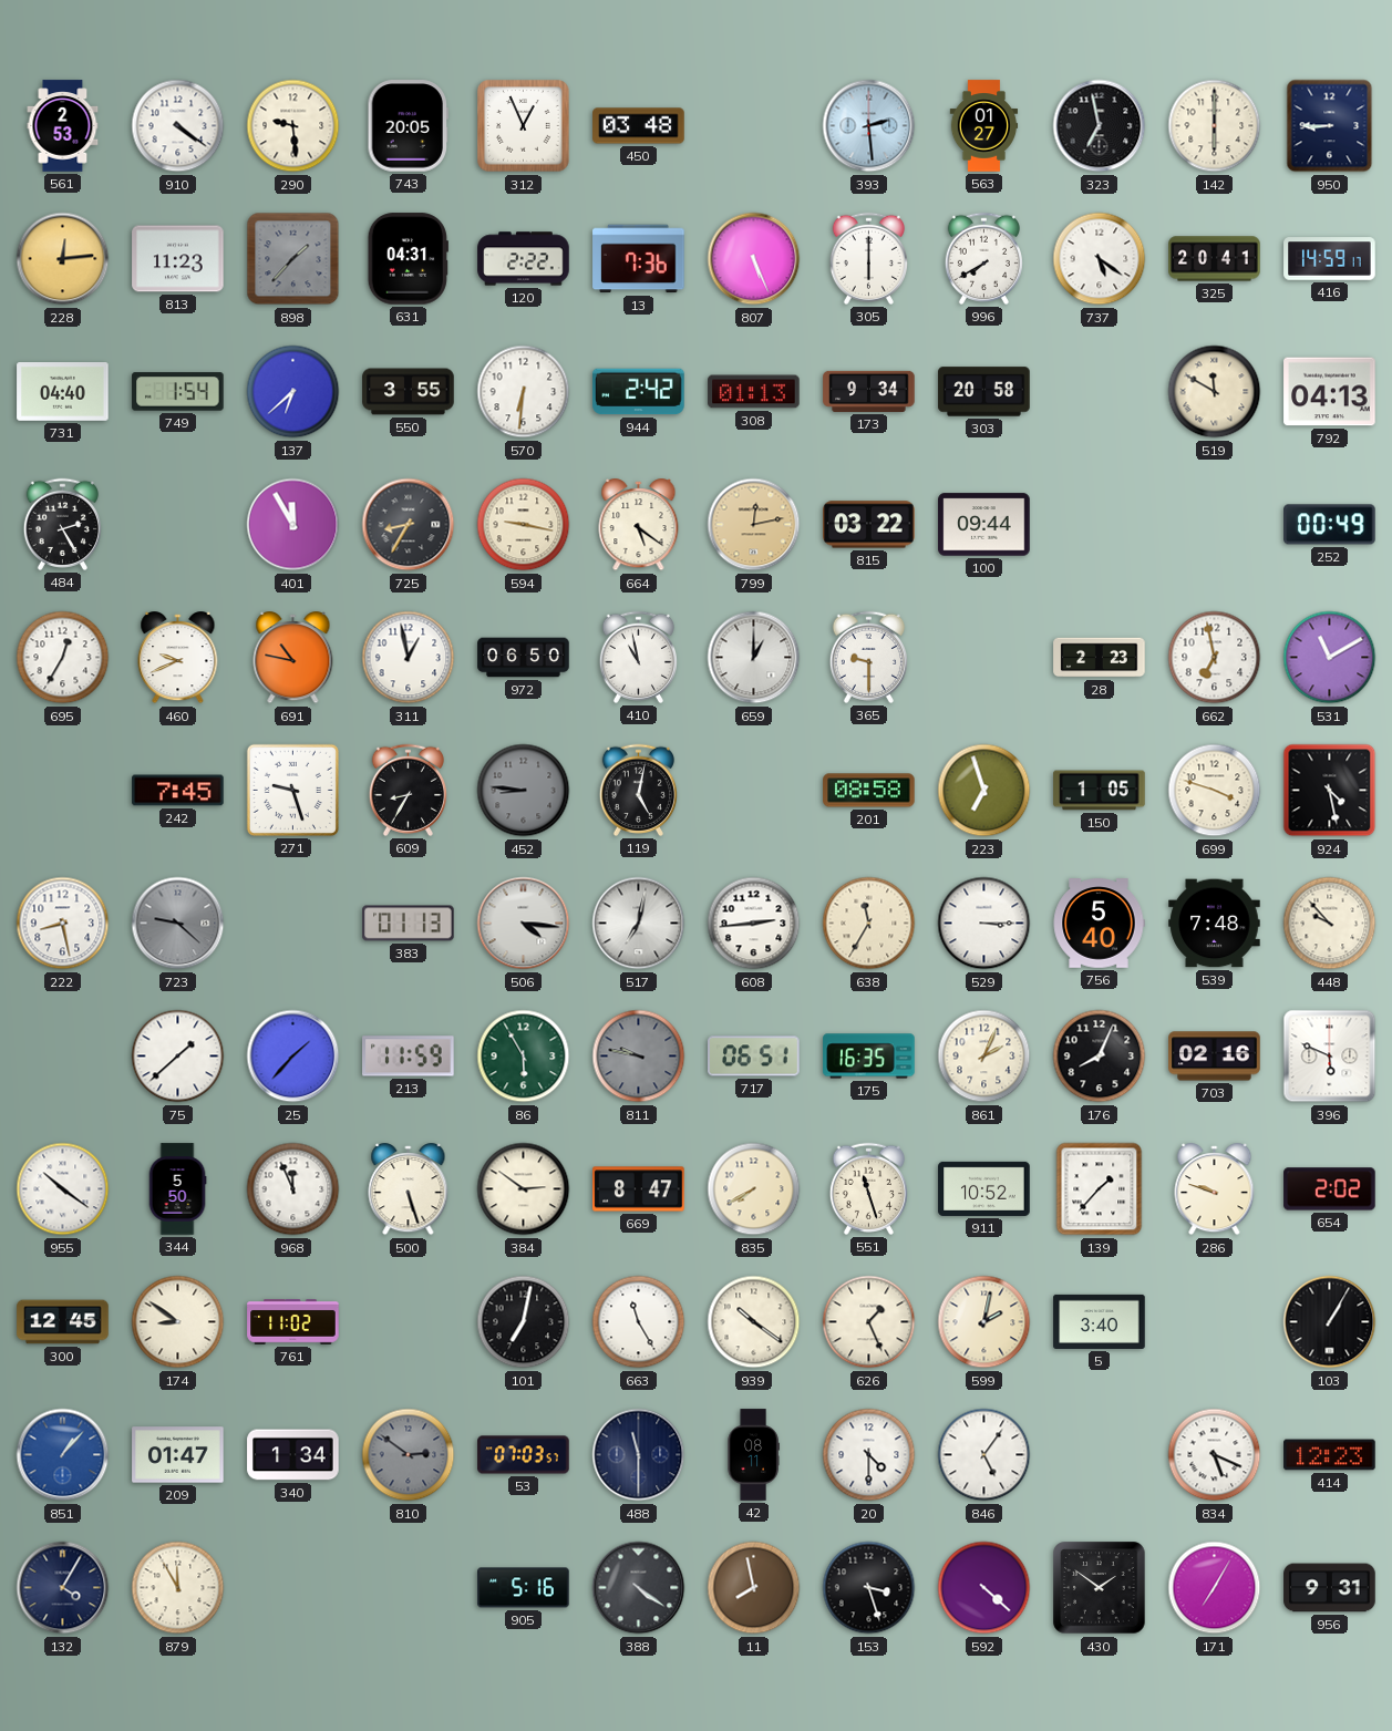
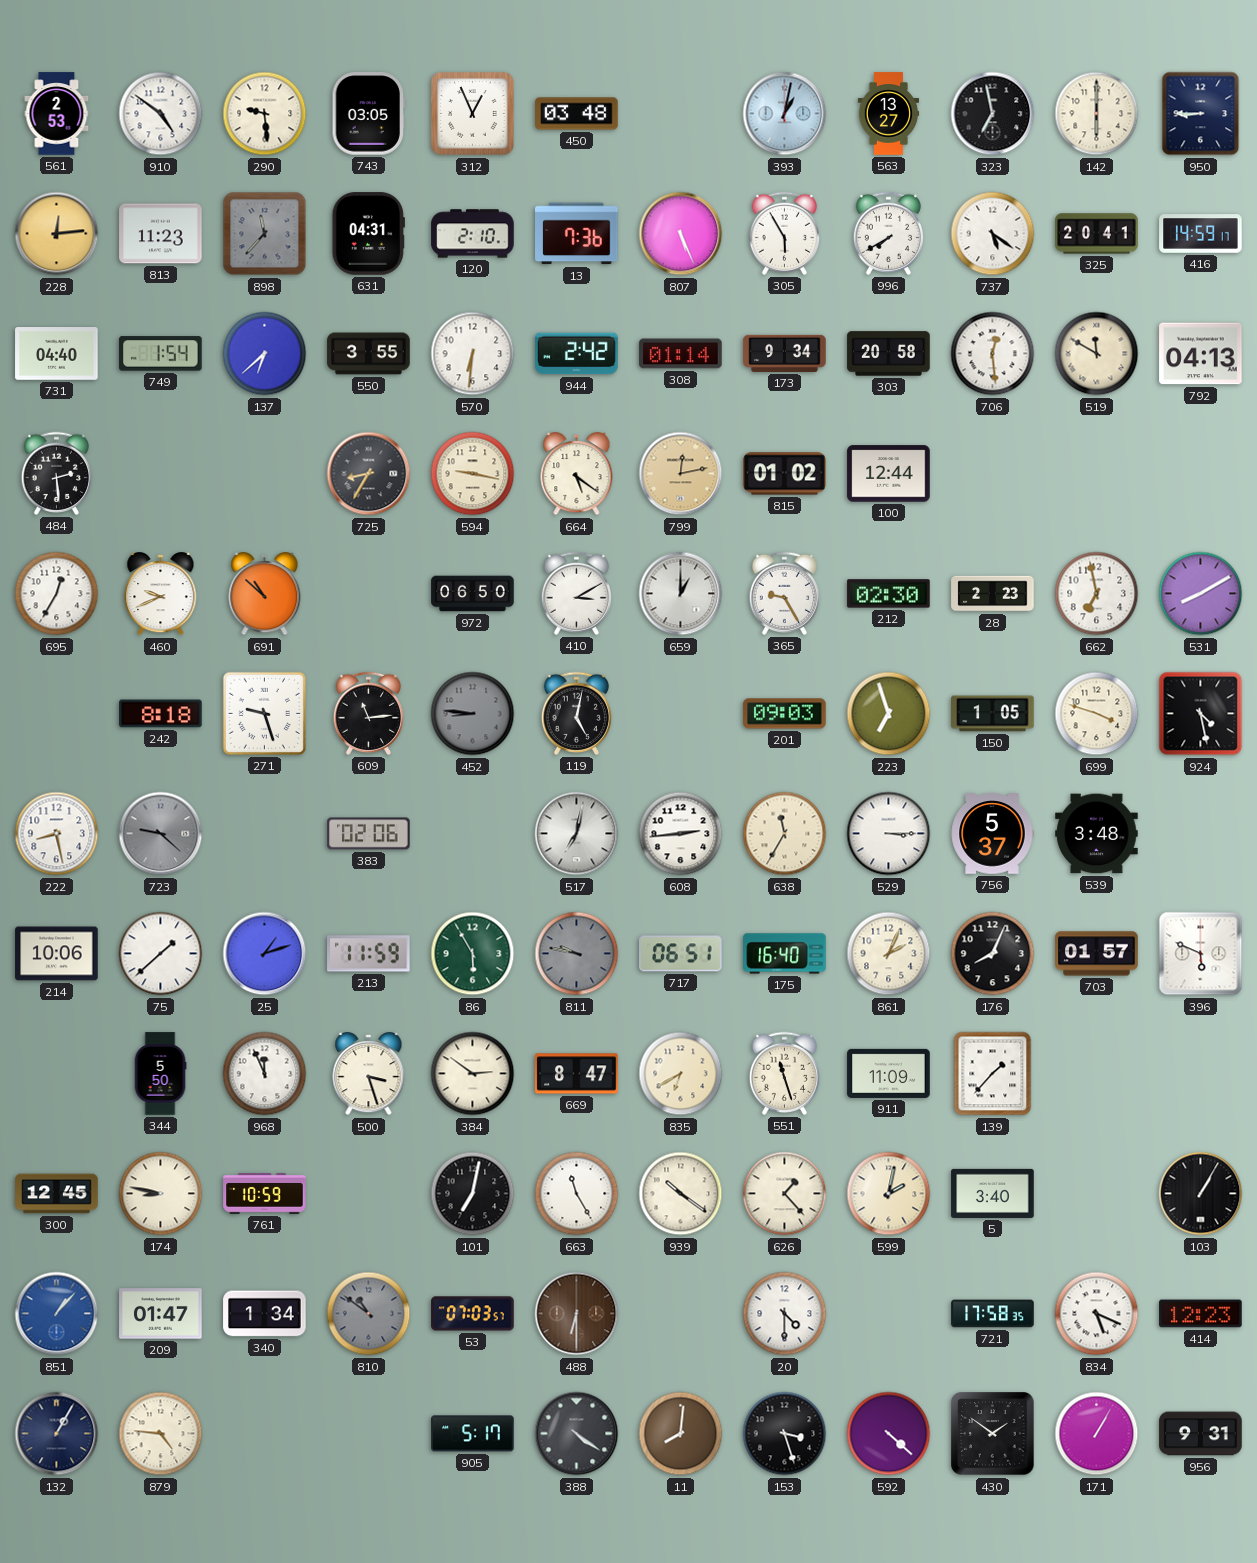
910: 4:21 -> 4:51 (161, 114)
743: 20:05 -> 03:05 (368, 114)
393: 2:29 -> 1:02 (785, 114)
563: 01:27 -> 13:27 (889, 114)
898: 1:37 -> 11:37 (265, 234)
120: 2:22 -> 2:10 (473, 234)
305: 6:00 -> 5:55 (784, 233)
308: 01:13 -> 01:14 (681, 354)
706: none -> 12:29 (993, 354)
484: 2:25 -> 2:29 (56, 473)
401: 11:55 -> none (293, 525)
815: 03:22 -> 01:02 (785, 474)
100: 09:44 -> 12:44 (889, 474)
252: 00:49 -> none (1330, 525)
691: 10:47 -> 10:52 (265, 594)
311: 12:58 -> none (409, 658)
410: 10:58 -> 3:10 (576, 593)
365: 9:30 -> 9:25 (784, 593)
212: none -> 02:30 (889, 594)
531: 11:10 -> 8:10 (1201, 594)
242: 7:45 -> 8:18 (161, 714)
609: 8:35 -> 11:14 (368, 713)
201: 08:58 -> 09:03 (785, 714)
383: 01:13 -> 02:06 (369, 834)
506: 4:16 -> none (524, 924)
756: 5:40 -> 5:37 (992, 834)
539: 7:48 -> 3:48 (1097, 834)
448: 9:53 -> none (1330, 924)
214: none -> 10:06 (57, 954)
25: 1:37 -> 1:12 (265, 954)
175: 16:35 -> 16:40 (785, 954)
703: 02:16 -> 01:57 (1097, 954)
955: 10:21 -> none (63, 1189)
500: 5:27 -> 3:27 (369, 1074)
835: 7:40 -> 6:40 (681, 1074)
911: 10:52 -> 11:09 (889, 1073)
286: 9:48 -> none (1215, 1189)
654: 2:02 -> none (1330, 1189)
174: 8:51 -> 8:47 (161, 1194)
761: 11:02 -> 10:59 (265, 1194)
626: 1:26 -> 1:23 (785, 1194)
810: 2:51 -> 10:51 (369, 1314)
488: 11:30 -> 6:30 (577, 1314)
488 dial: navy -> brown (577, 1314)
42: 08:11 -> none (753, 1455)
846: 5:06 -> none (984, 1455)
721: none -> 17:58 (993, 1314)
132: 4:05 -> 1:05 (57, 1434)
879: 11:55 -> 4:46 (161, 1434)
905: 5:16 -> 5:17 (473, 1434)
11: 7:58 -> 8:01 (681, 1434)
171: 7:05 -> 1:05 (1097, 1434)
